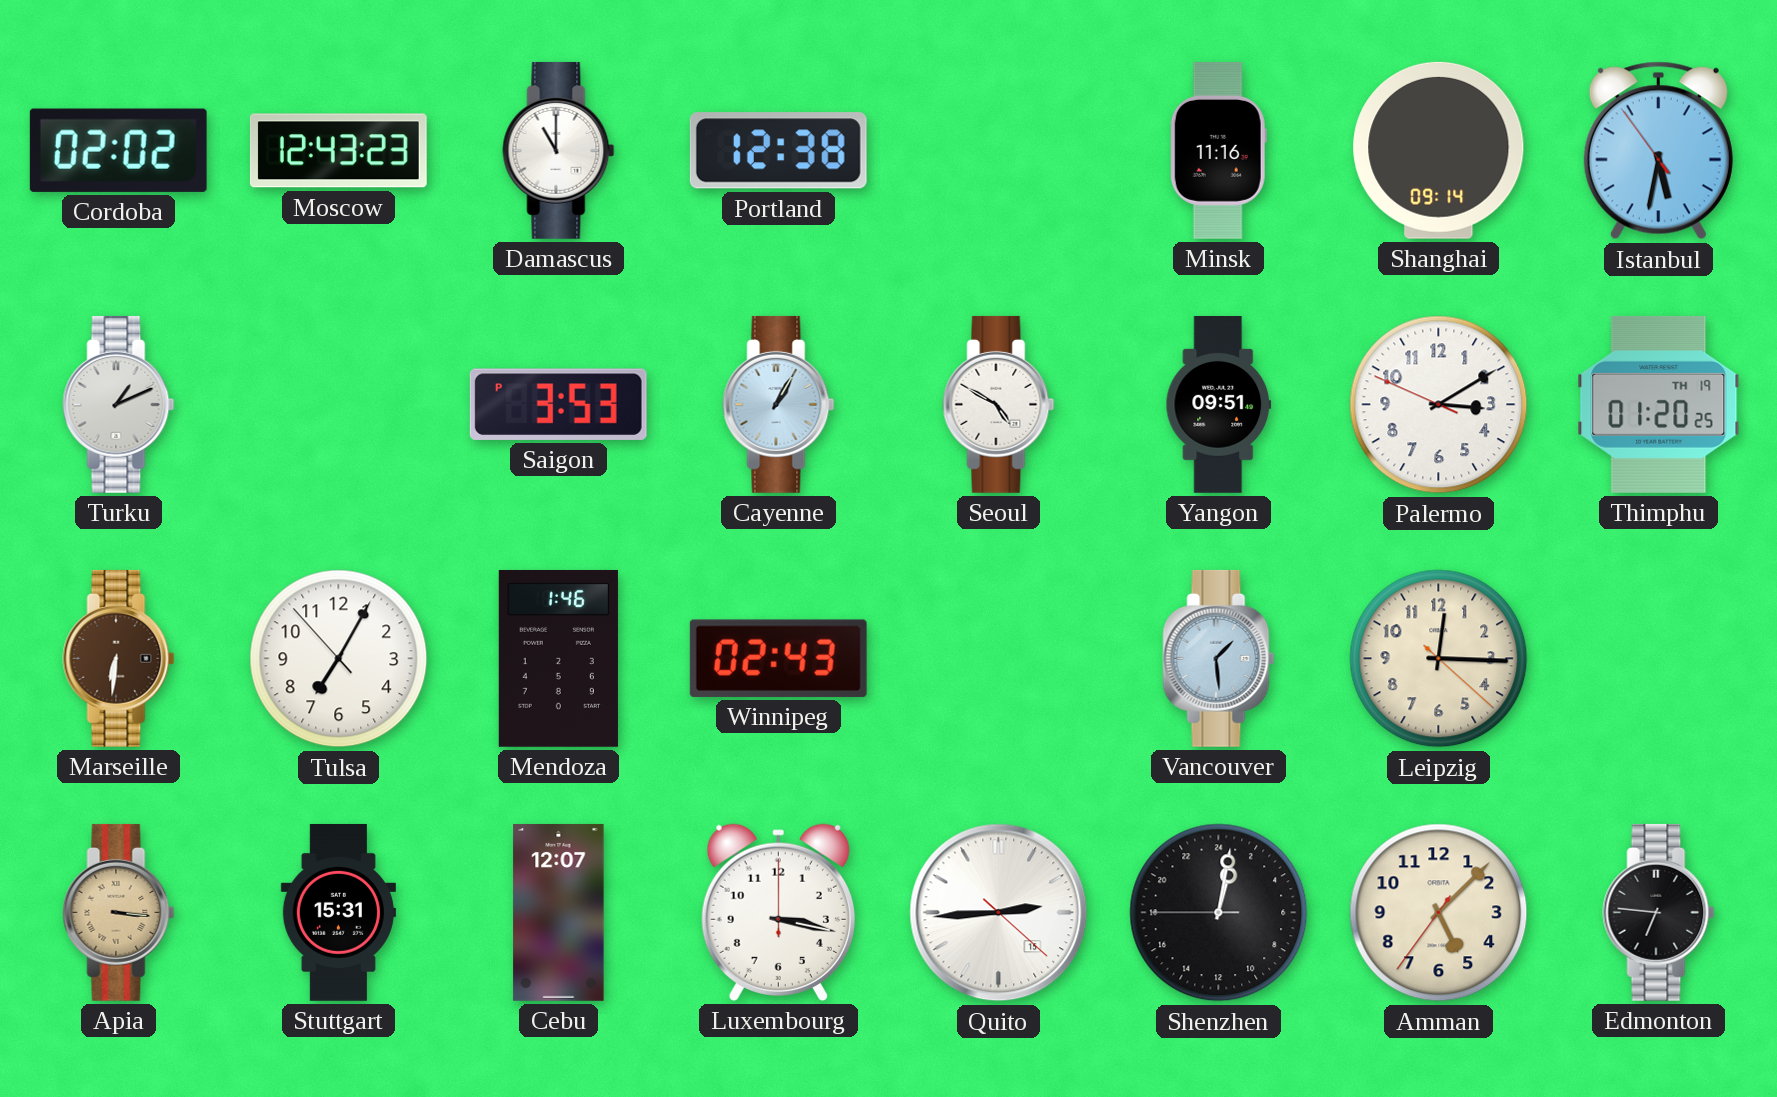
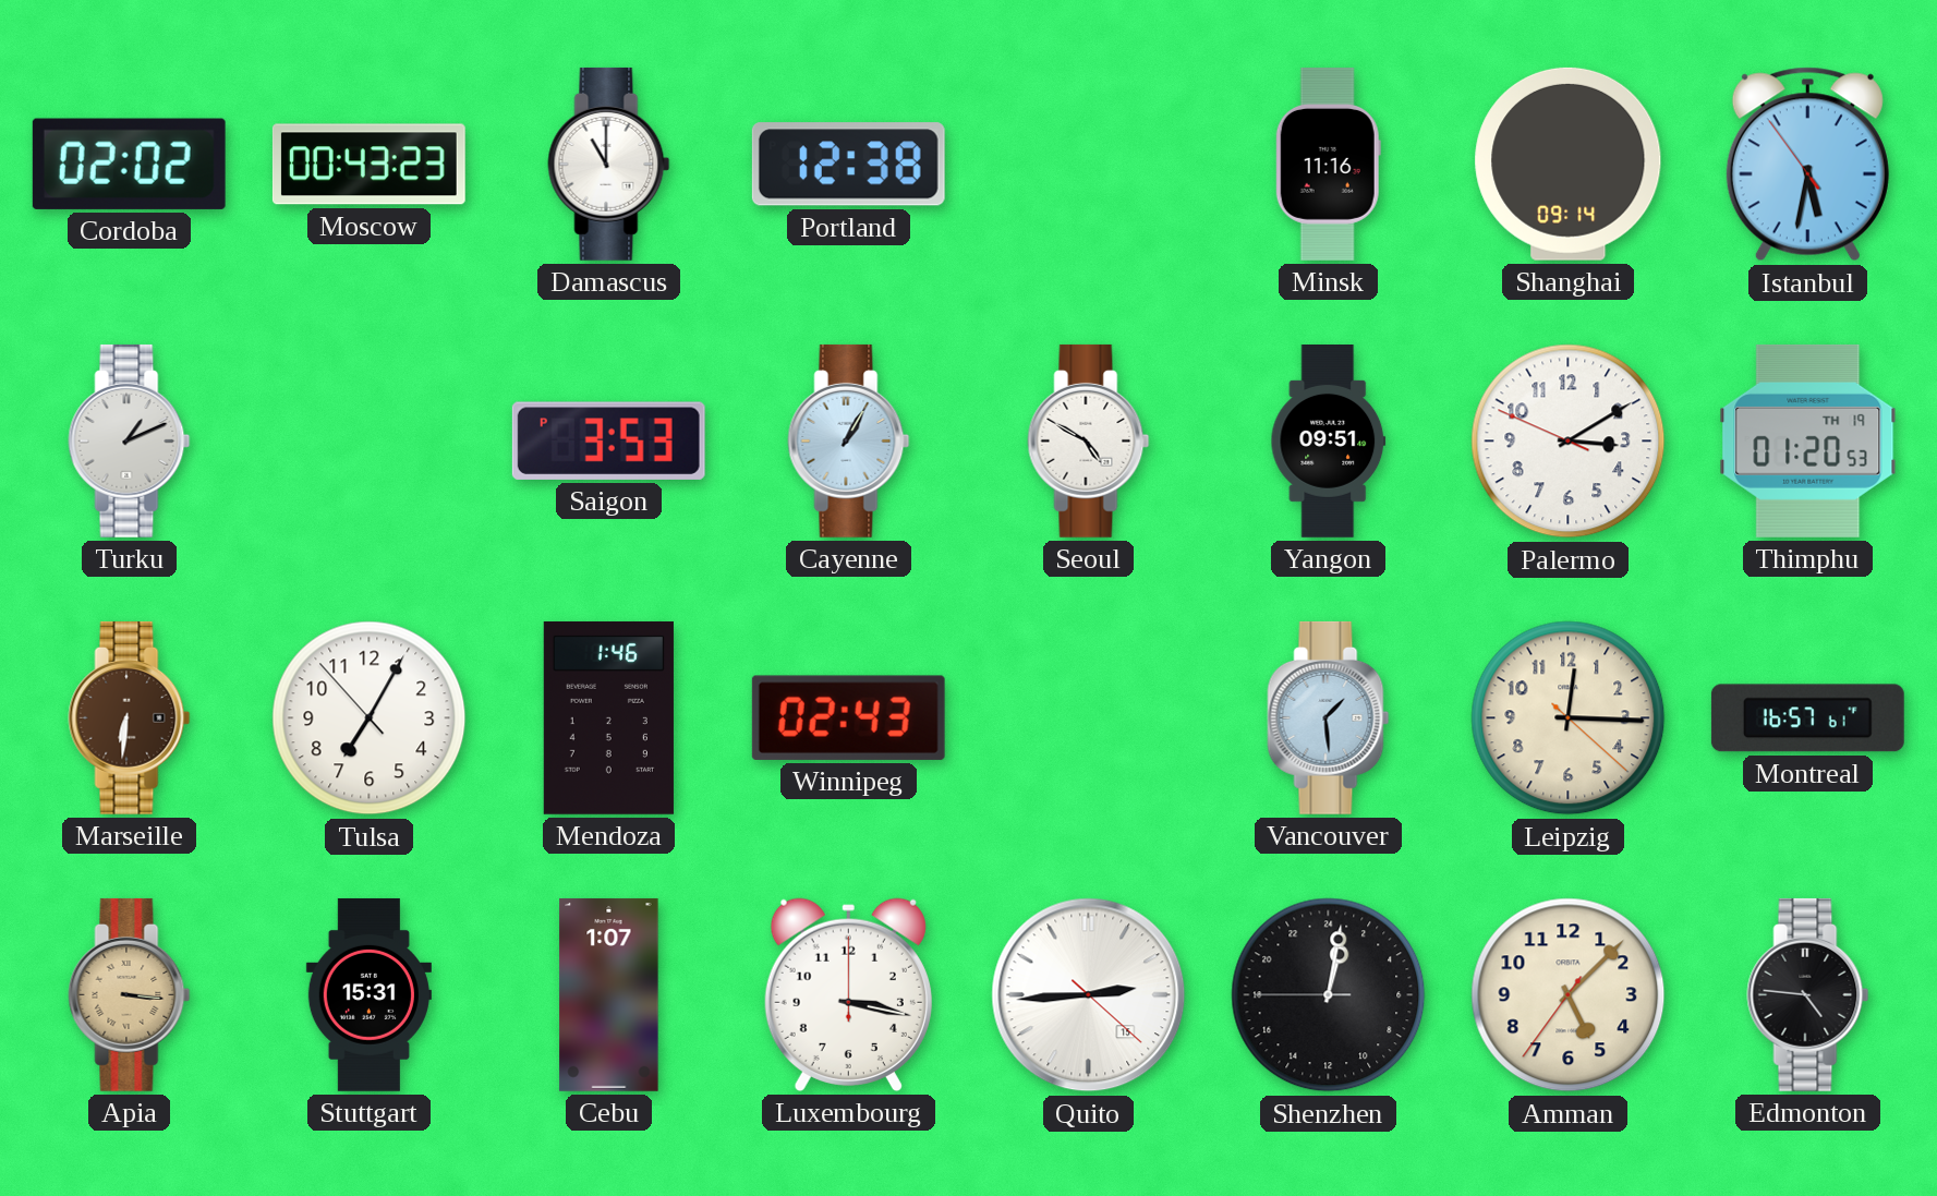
Moscow: 12:43 -> 00:43 (368, 165)
Thimphu: 01:20:25 -> 01:20:53 (1808, 440)
Montreal: none -> 16:57 (1807, 718)
Cebu: 12:07 -> 1:07 (609, 994)
Edmonton: 6:46 -> 4:46 (1808, 994)
